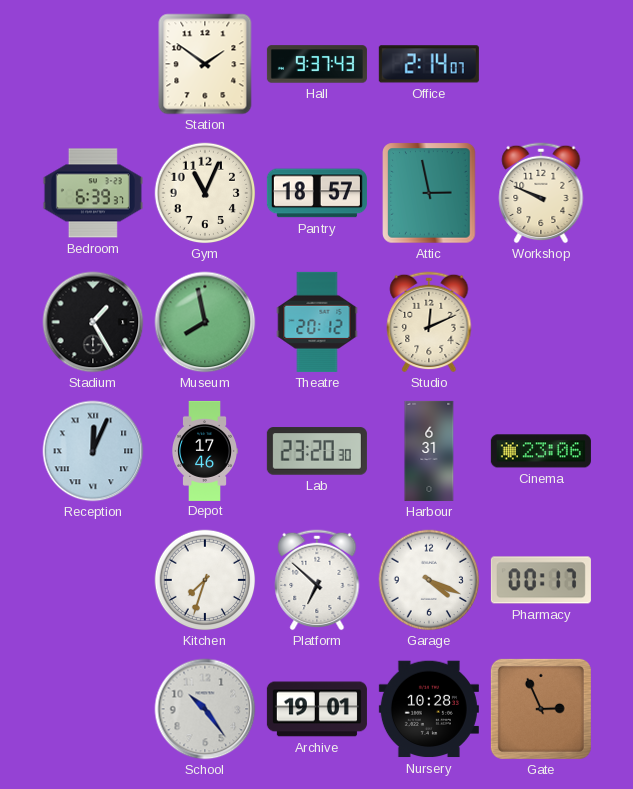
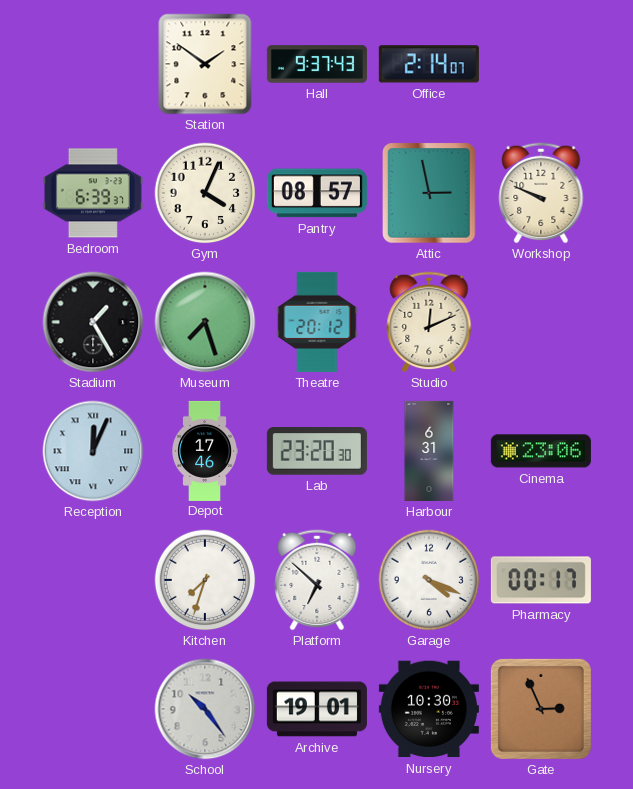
Gym: 11:04 -> 4:04 (205, 193)
Pantry: 18:57 -> 08:57 (317, 193)
Museum: 7:58 -> 7:27 (205, 322)
Nursery: 10:28 -> 10:30 (429, 709)
